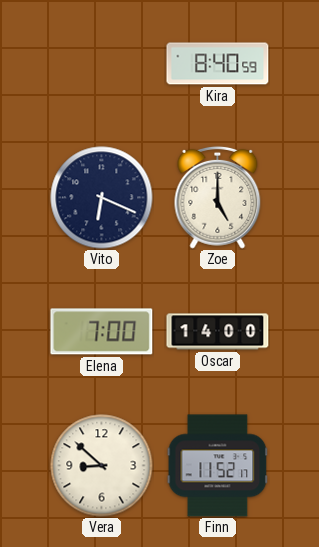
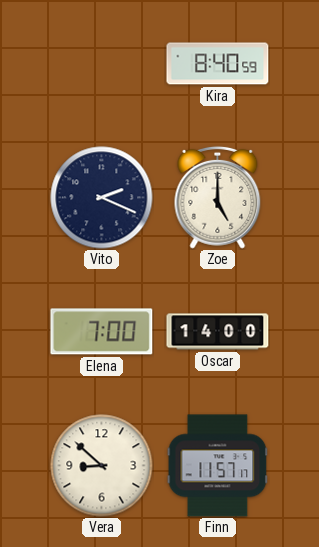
Vito: 6:19 -> 2:19 (102, 198)
Finn: 11:52 -> 11:57 (218, 466)
